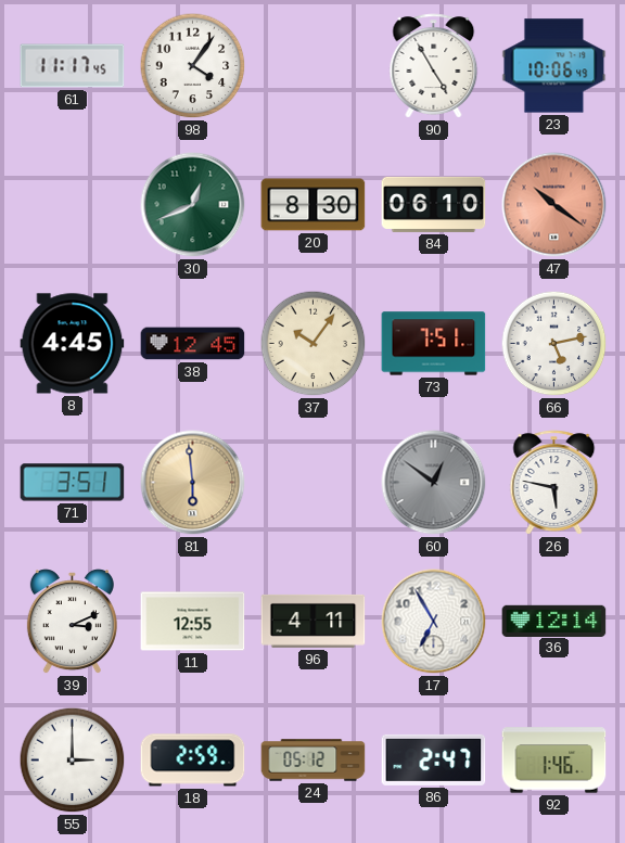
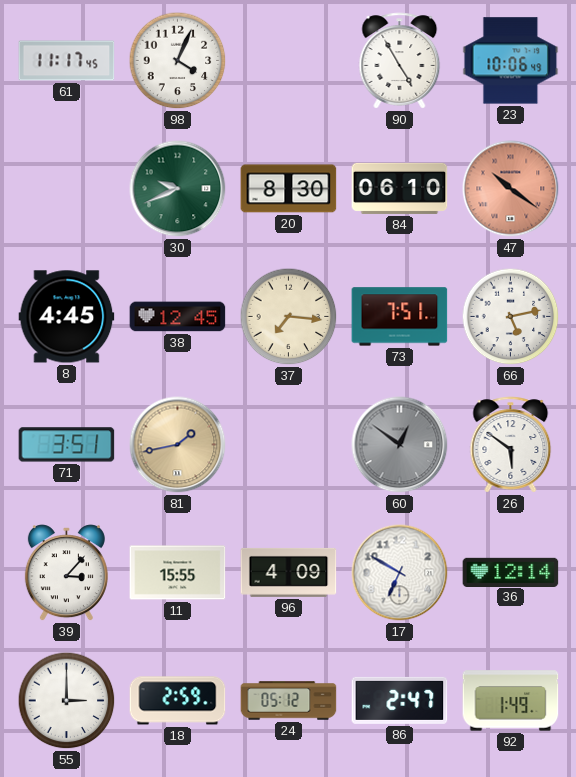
98: 4:06 -> 4:04 (178, 61)
30: 12:41 -> 9:41 (178, 189)
37: 10:06 -> 7:16 (289, 317)
81: 5:59 -> 1:43 (178, 445)
26: 5:47 -> 5:51 (511, 445)
39: 3:11 -> 3:07 (66, 573)
11: 12:55 -> 15:55 (178, 573)
96: 4:11 -> 4:09 (289, 572)
17: 6:55 -> 6:50 (400, 573)
92: 1:46 -> 1:49 (511, 701)
